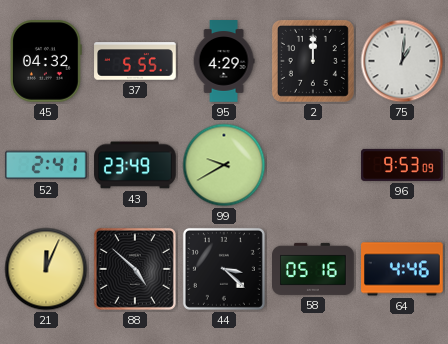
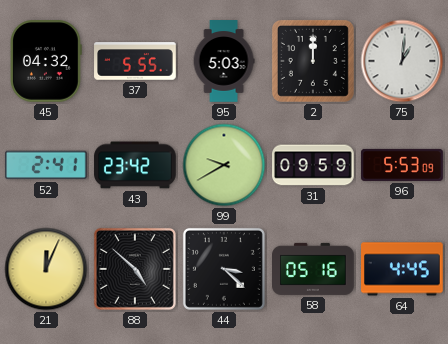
95: 4:29 -> 5:03 (224, 61)
43: 23:49 -> 23:42 (135, 165)
31: none -> 09:59 (313, 165)
96: 9:53 -> 5:53 (402, 165)
64: 4:46 -> 4:45 (403, 269)
